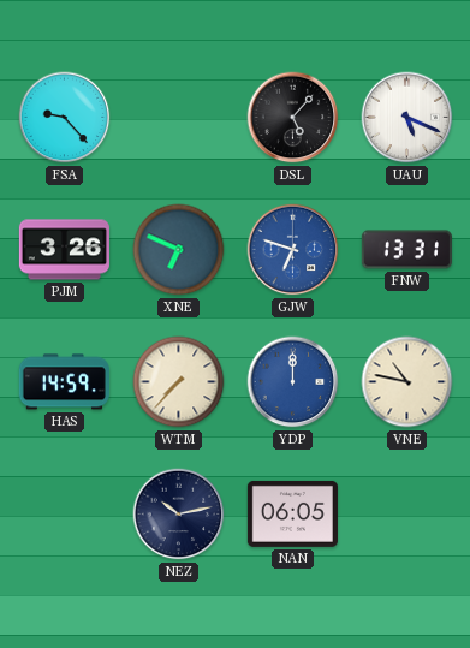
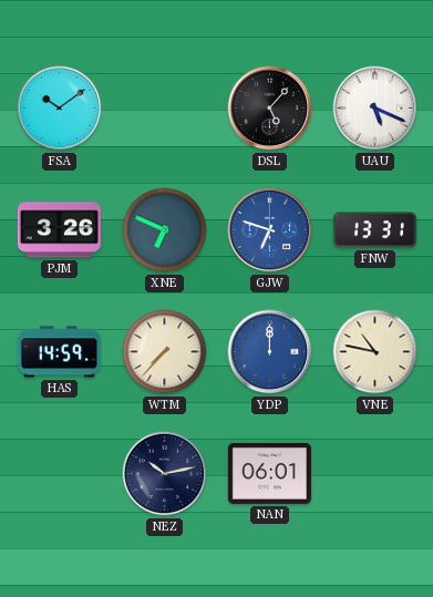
FSA: 9:23 -> 10:09 (60, 109)
NAN: 06:05 -> 06:01 (269, 473)
